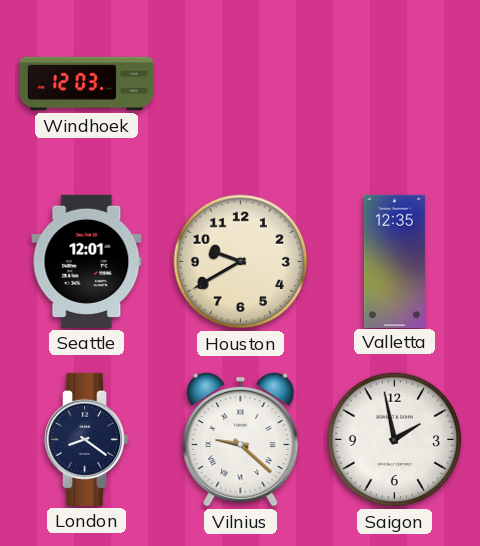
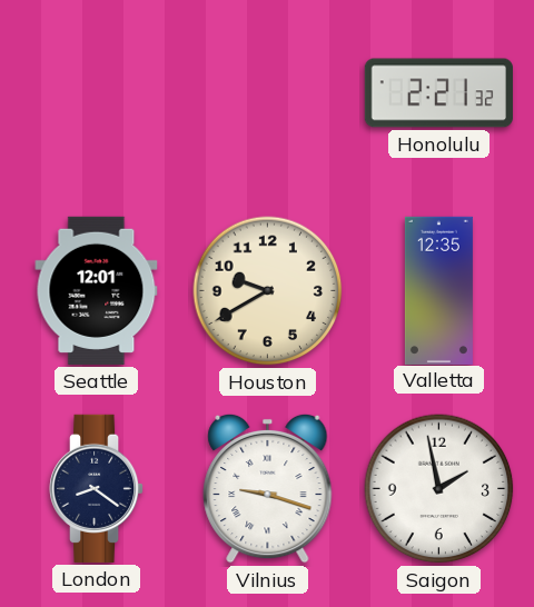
Windhoek: 12:03 -> none (86, 84)
Honolulu: none -> 2:21 (438, 93)
Vilnius: 9:22 -> 9:18 (268, 488)
